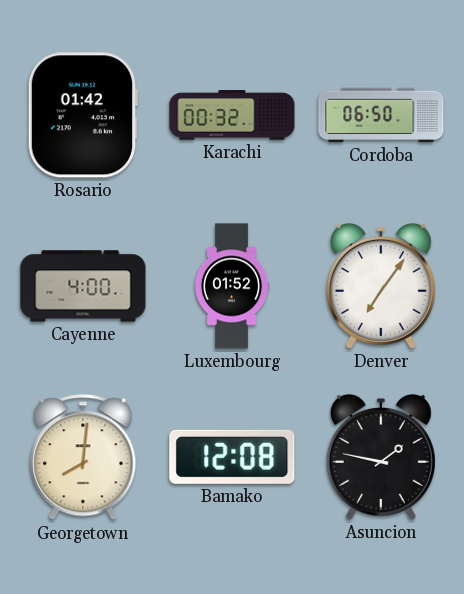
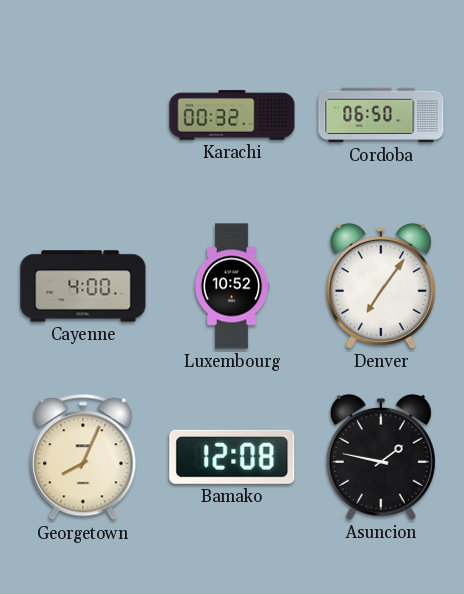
Rosario: 01:42 -> none (83, 115)
Luxembourg: 01:52 -> 10:52 (232, 286)
Georgetown: 8:01 -> 8:04 (83, 458)
